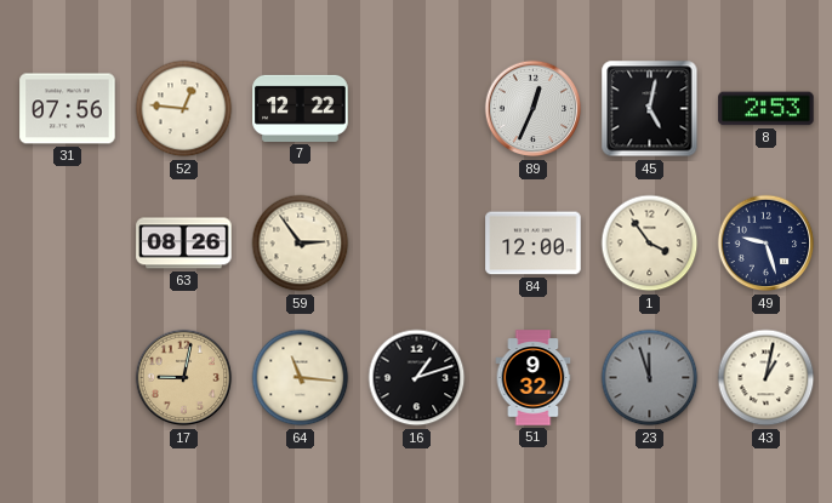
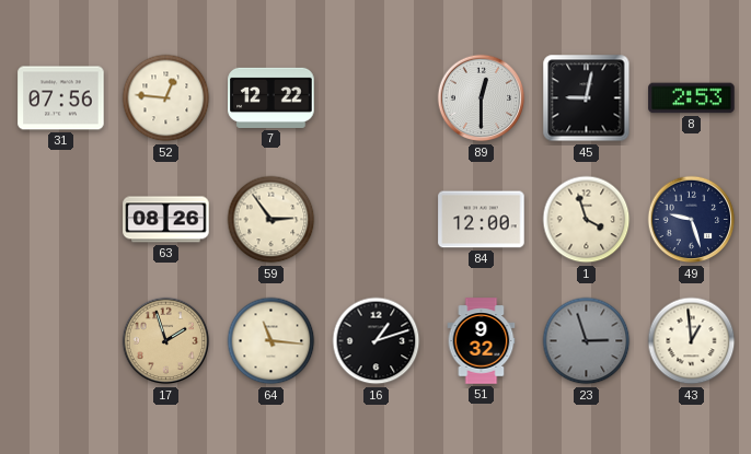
89: 12:34 -> 12:30 (482, 98)
45: 5:02 -> 9:02 (587, 98)
1: 3:54 -> 3:57 (587, 220)
17: 9:02 -> 1:57 (166, 341)
23: 11:57 -> 2:57 (587, 341)
43: 1:02 -> 12:59 (692, 341)
